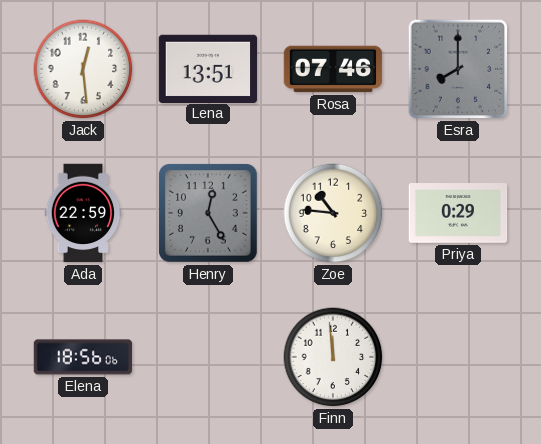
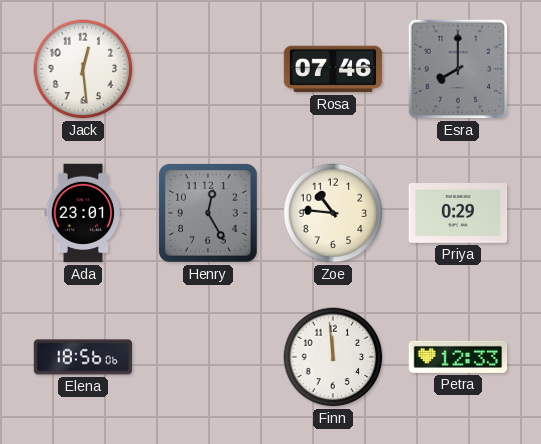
Lena: 13:51 -> none (208, 68)
Ada: 22:59 -> 23:01 (83, 213)
Petra: none -> 12:33 (458, 357)
